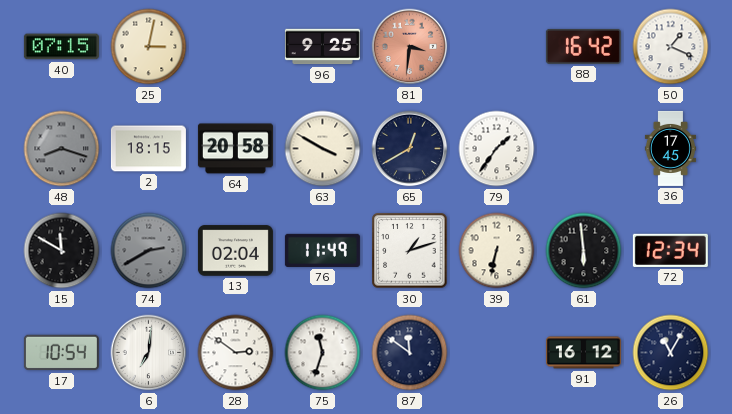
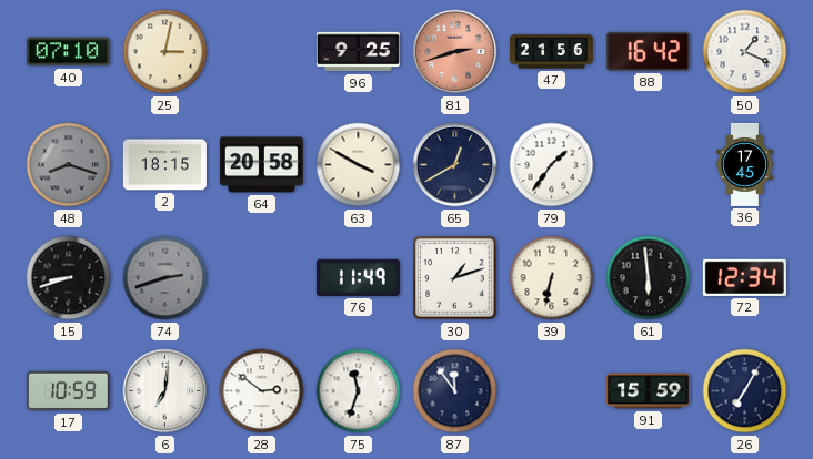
40: 07:15 -> 07:10 (68, 52)
81: 3:31 -> 2:42 (455, 52)
47: none -> 21:56 (551, 52)
15: 11:50 -> 8:42 (69, 278)
74: 2:40 -> 2:42 (165, 278)
13: 02:04 -> none (235, 251)
17: 10:54 -> 10:59 (68, 391)
87: 11:51 -> 11:54 (455, 391)
91: 16:12 -> 15:59 (648, 391)
26: 11:05 -> 7:05 (745, 391)
